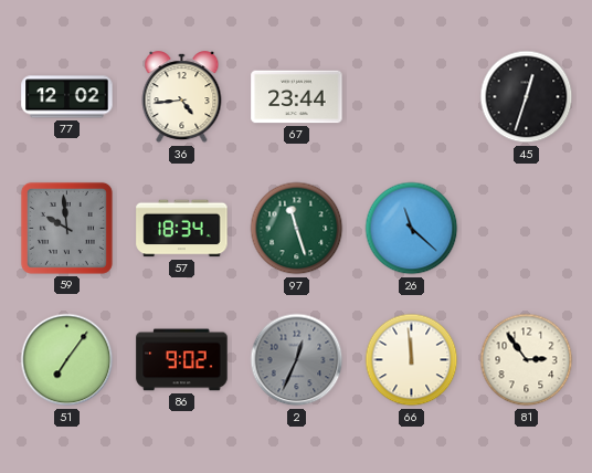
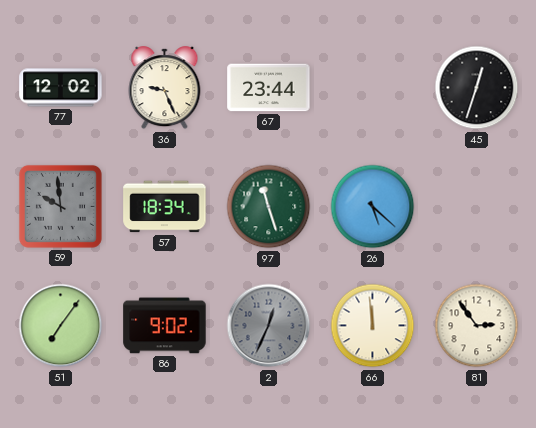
36: 4:44 -> 9:26 (165, 88)
26: 11:22 -> 5:22 (373, 207)
